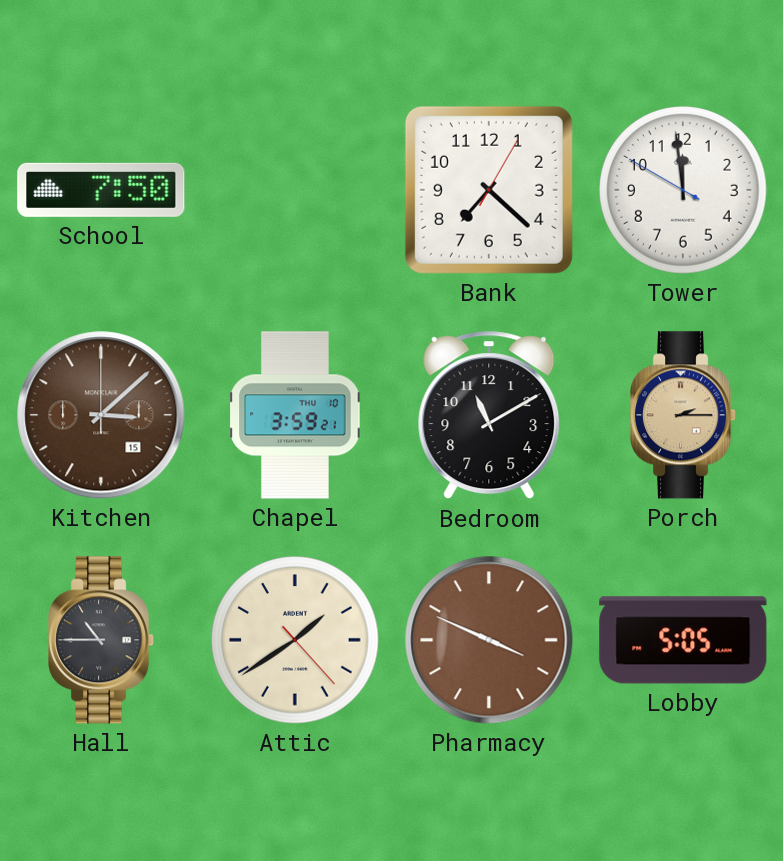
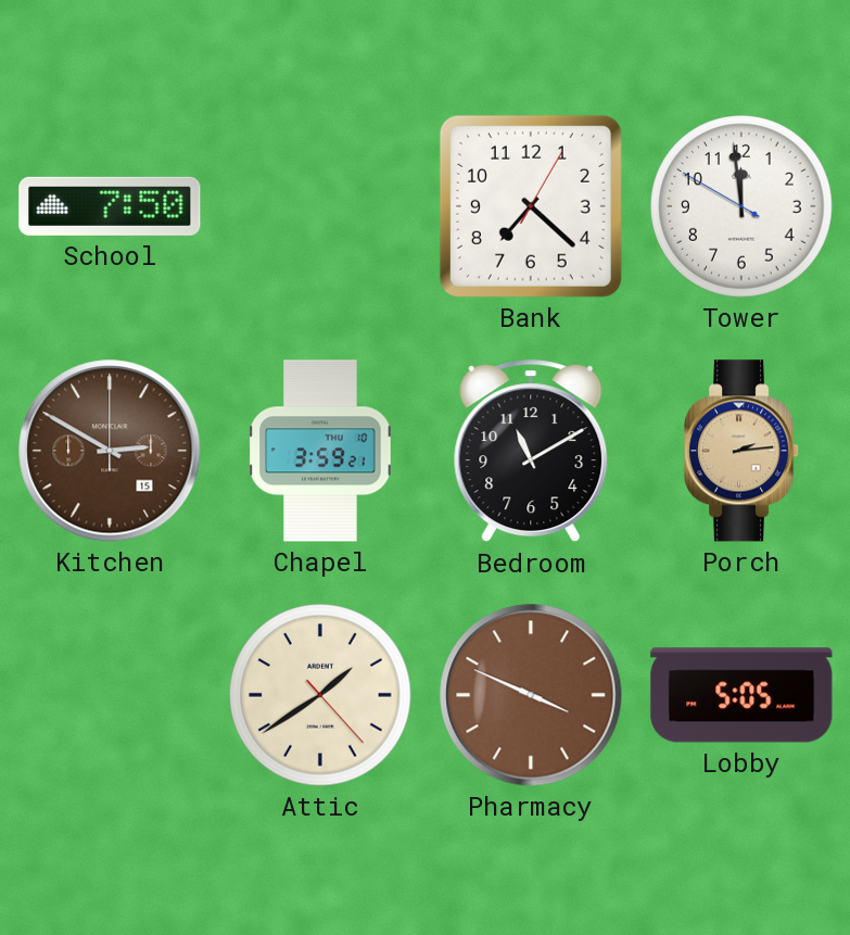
Kitchen: 3:08 -> 2:50 (110, 451)
Porch: 2:15 -> 2:14 (743, 451)
Hall: 10:45 -> none (102, 640)
